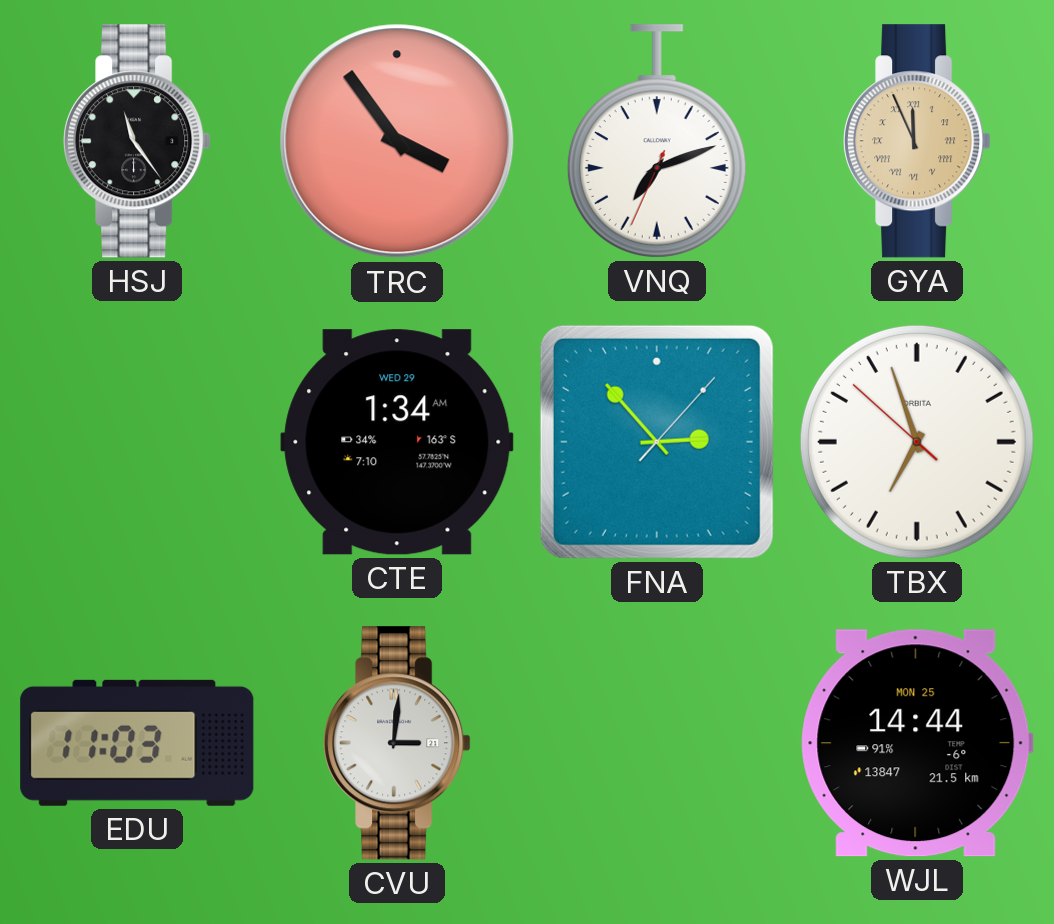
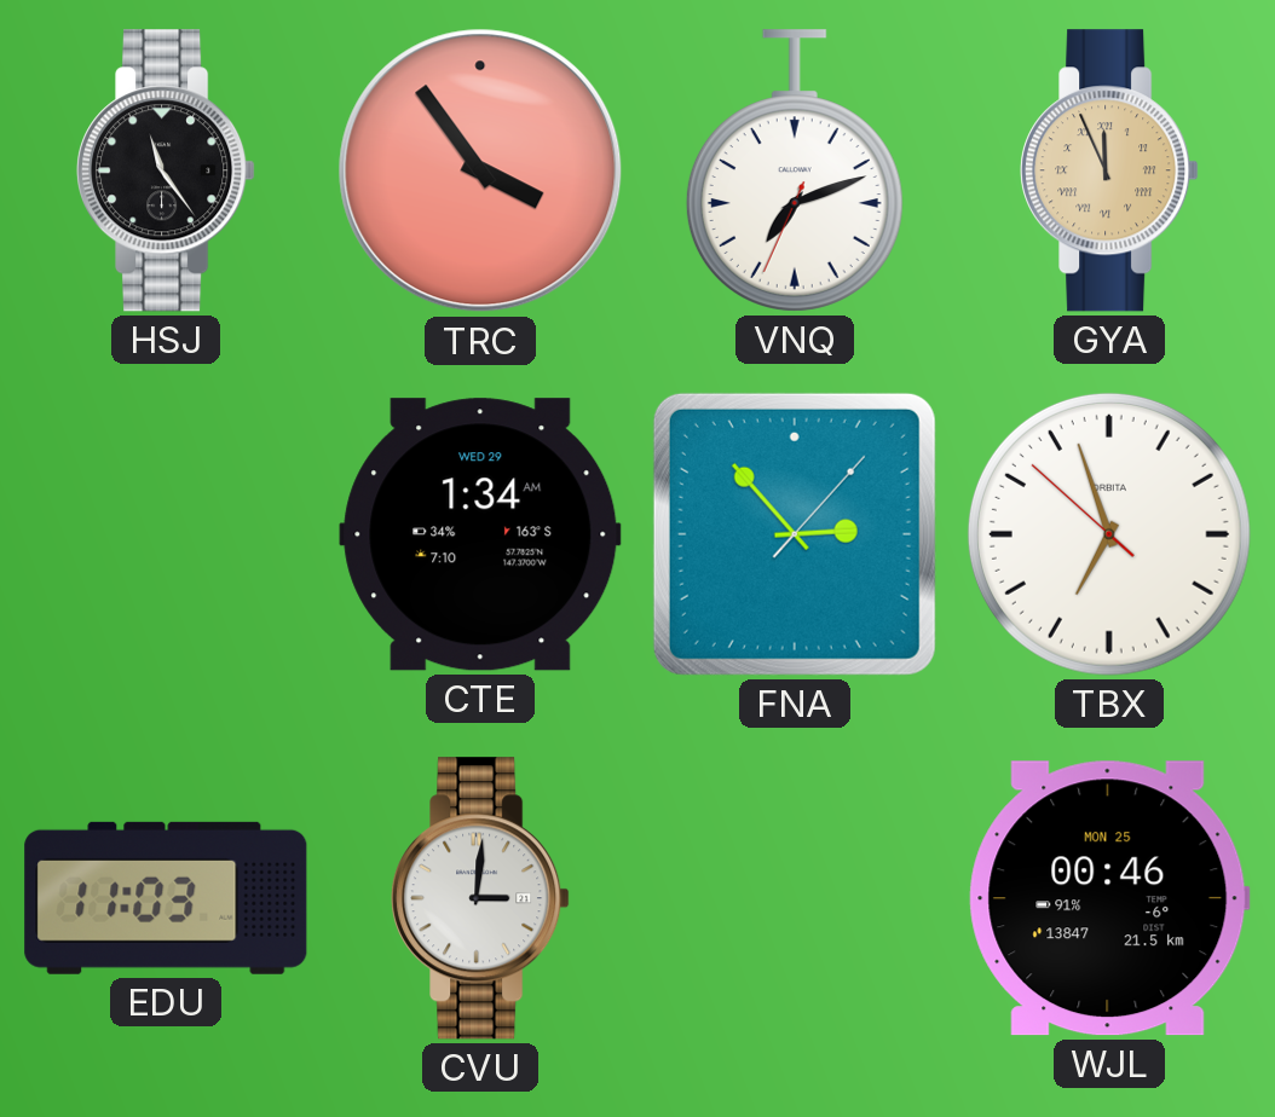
WJL: 14:44 -> 00:46 (1109, 898)
